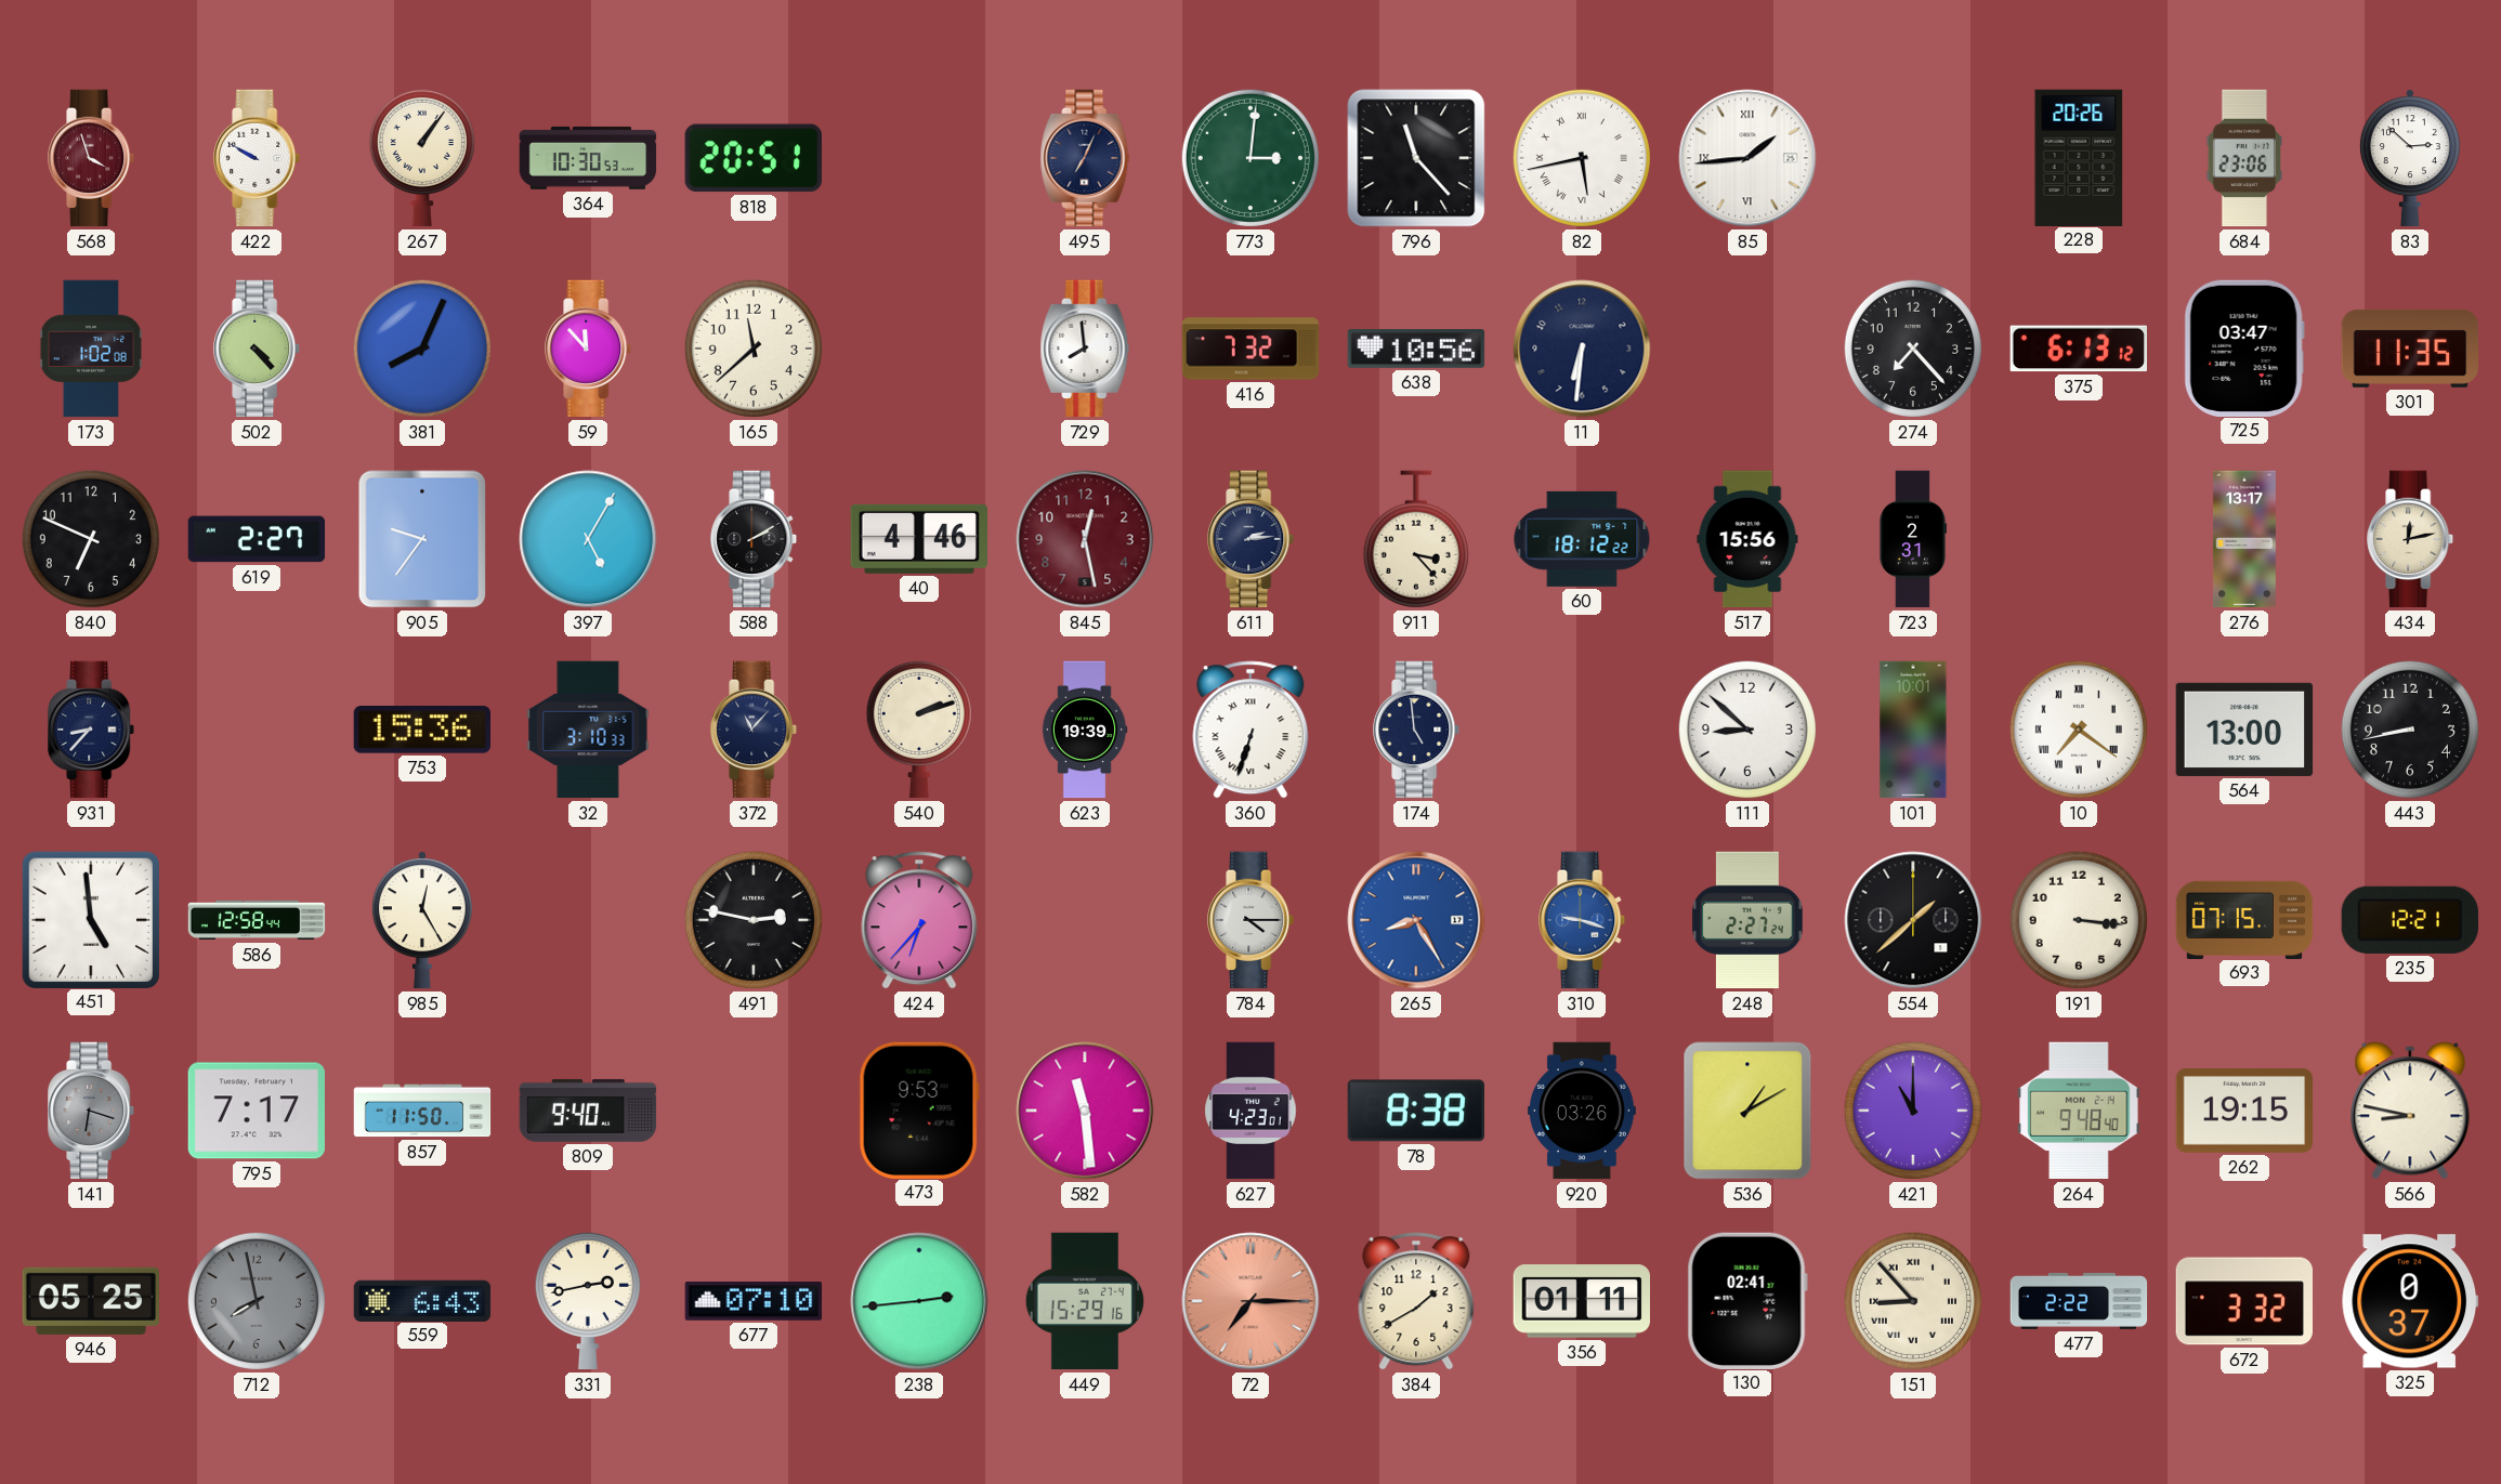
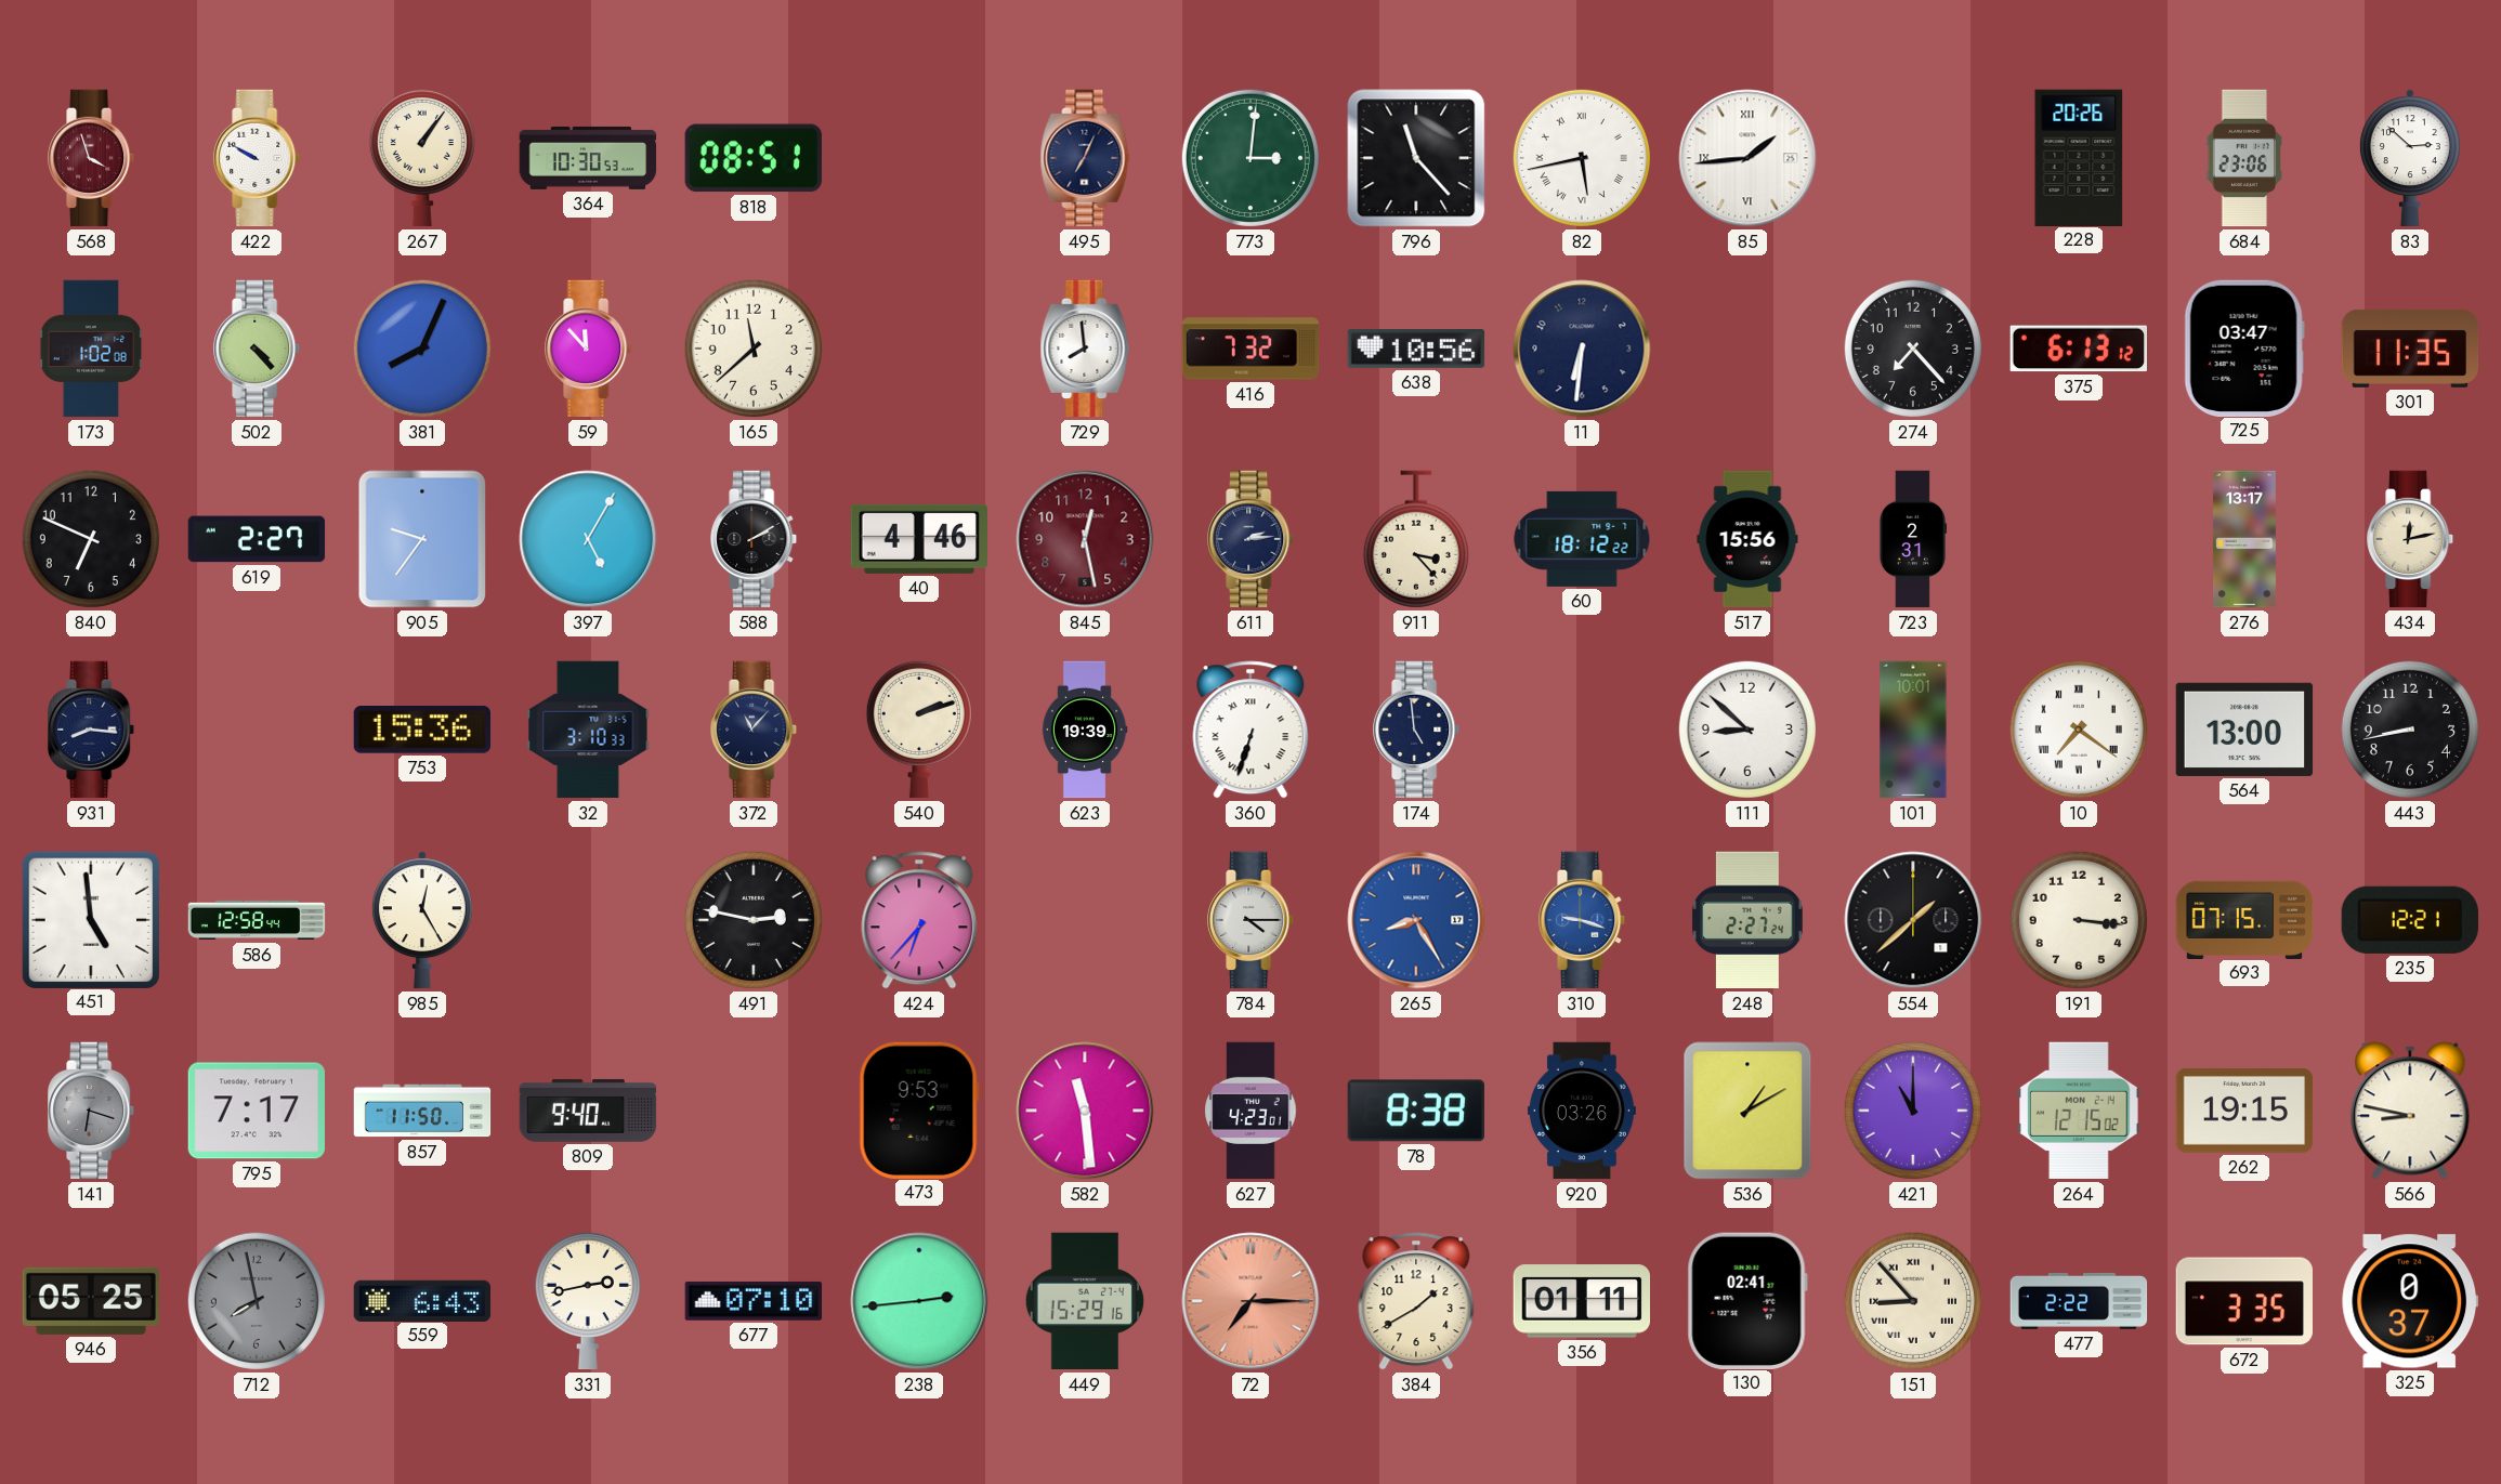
818: 20:51 -> 08:51 (754, 158)
931: 8:37 -> 8:16 (92, 730)
264: 9:48 -> 12:15 (2080, 1111)
672: 3:32 -> 3:35 (2243, 1301)
